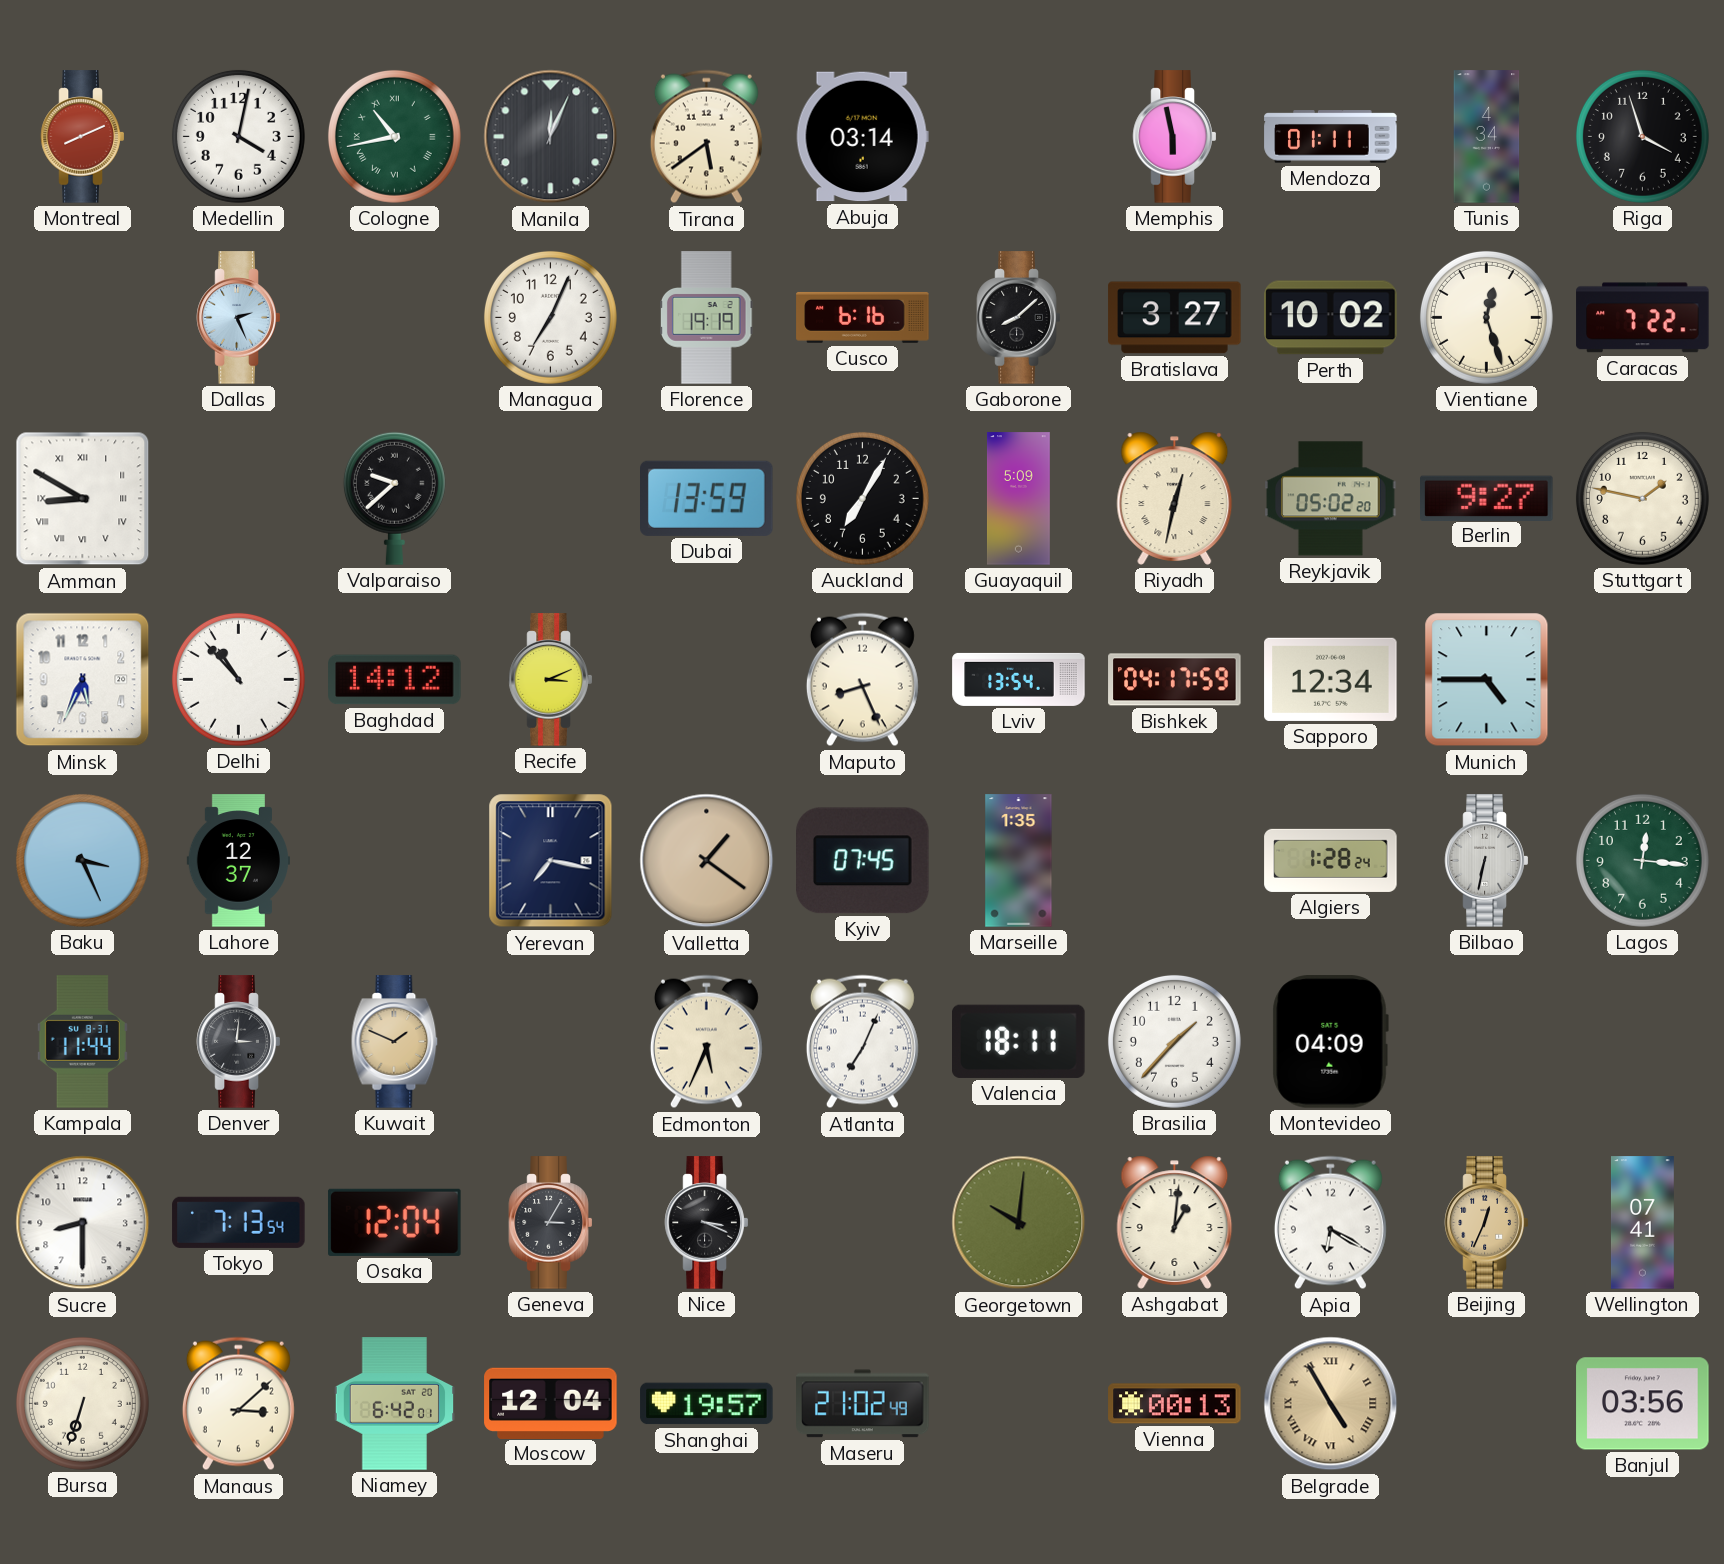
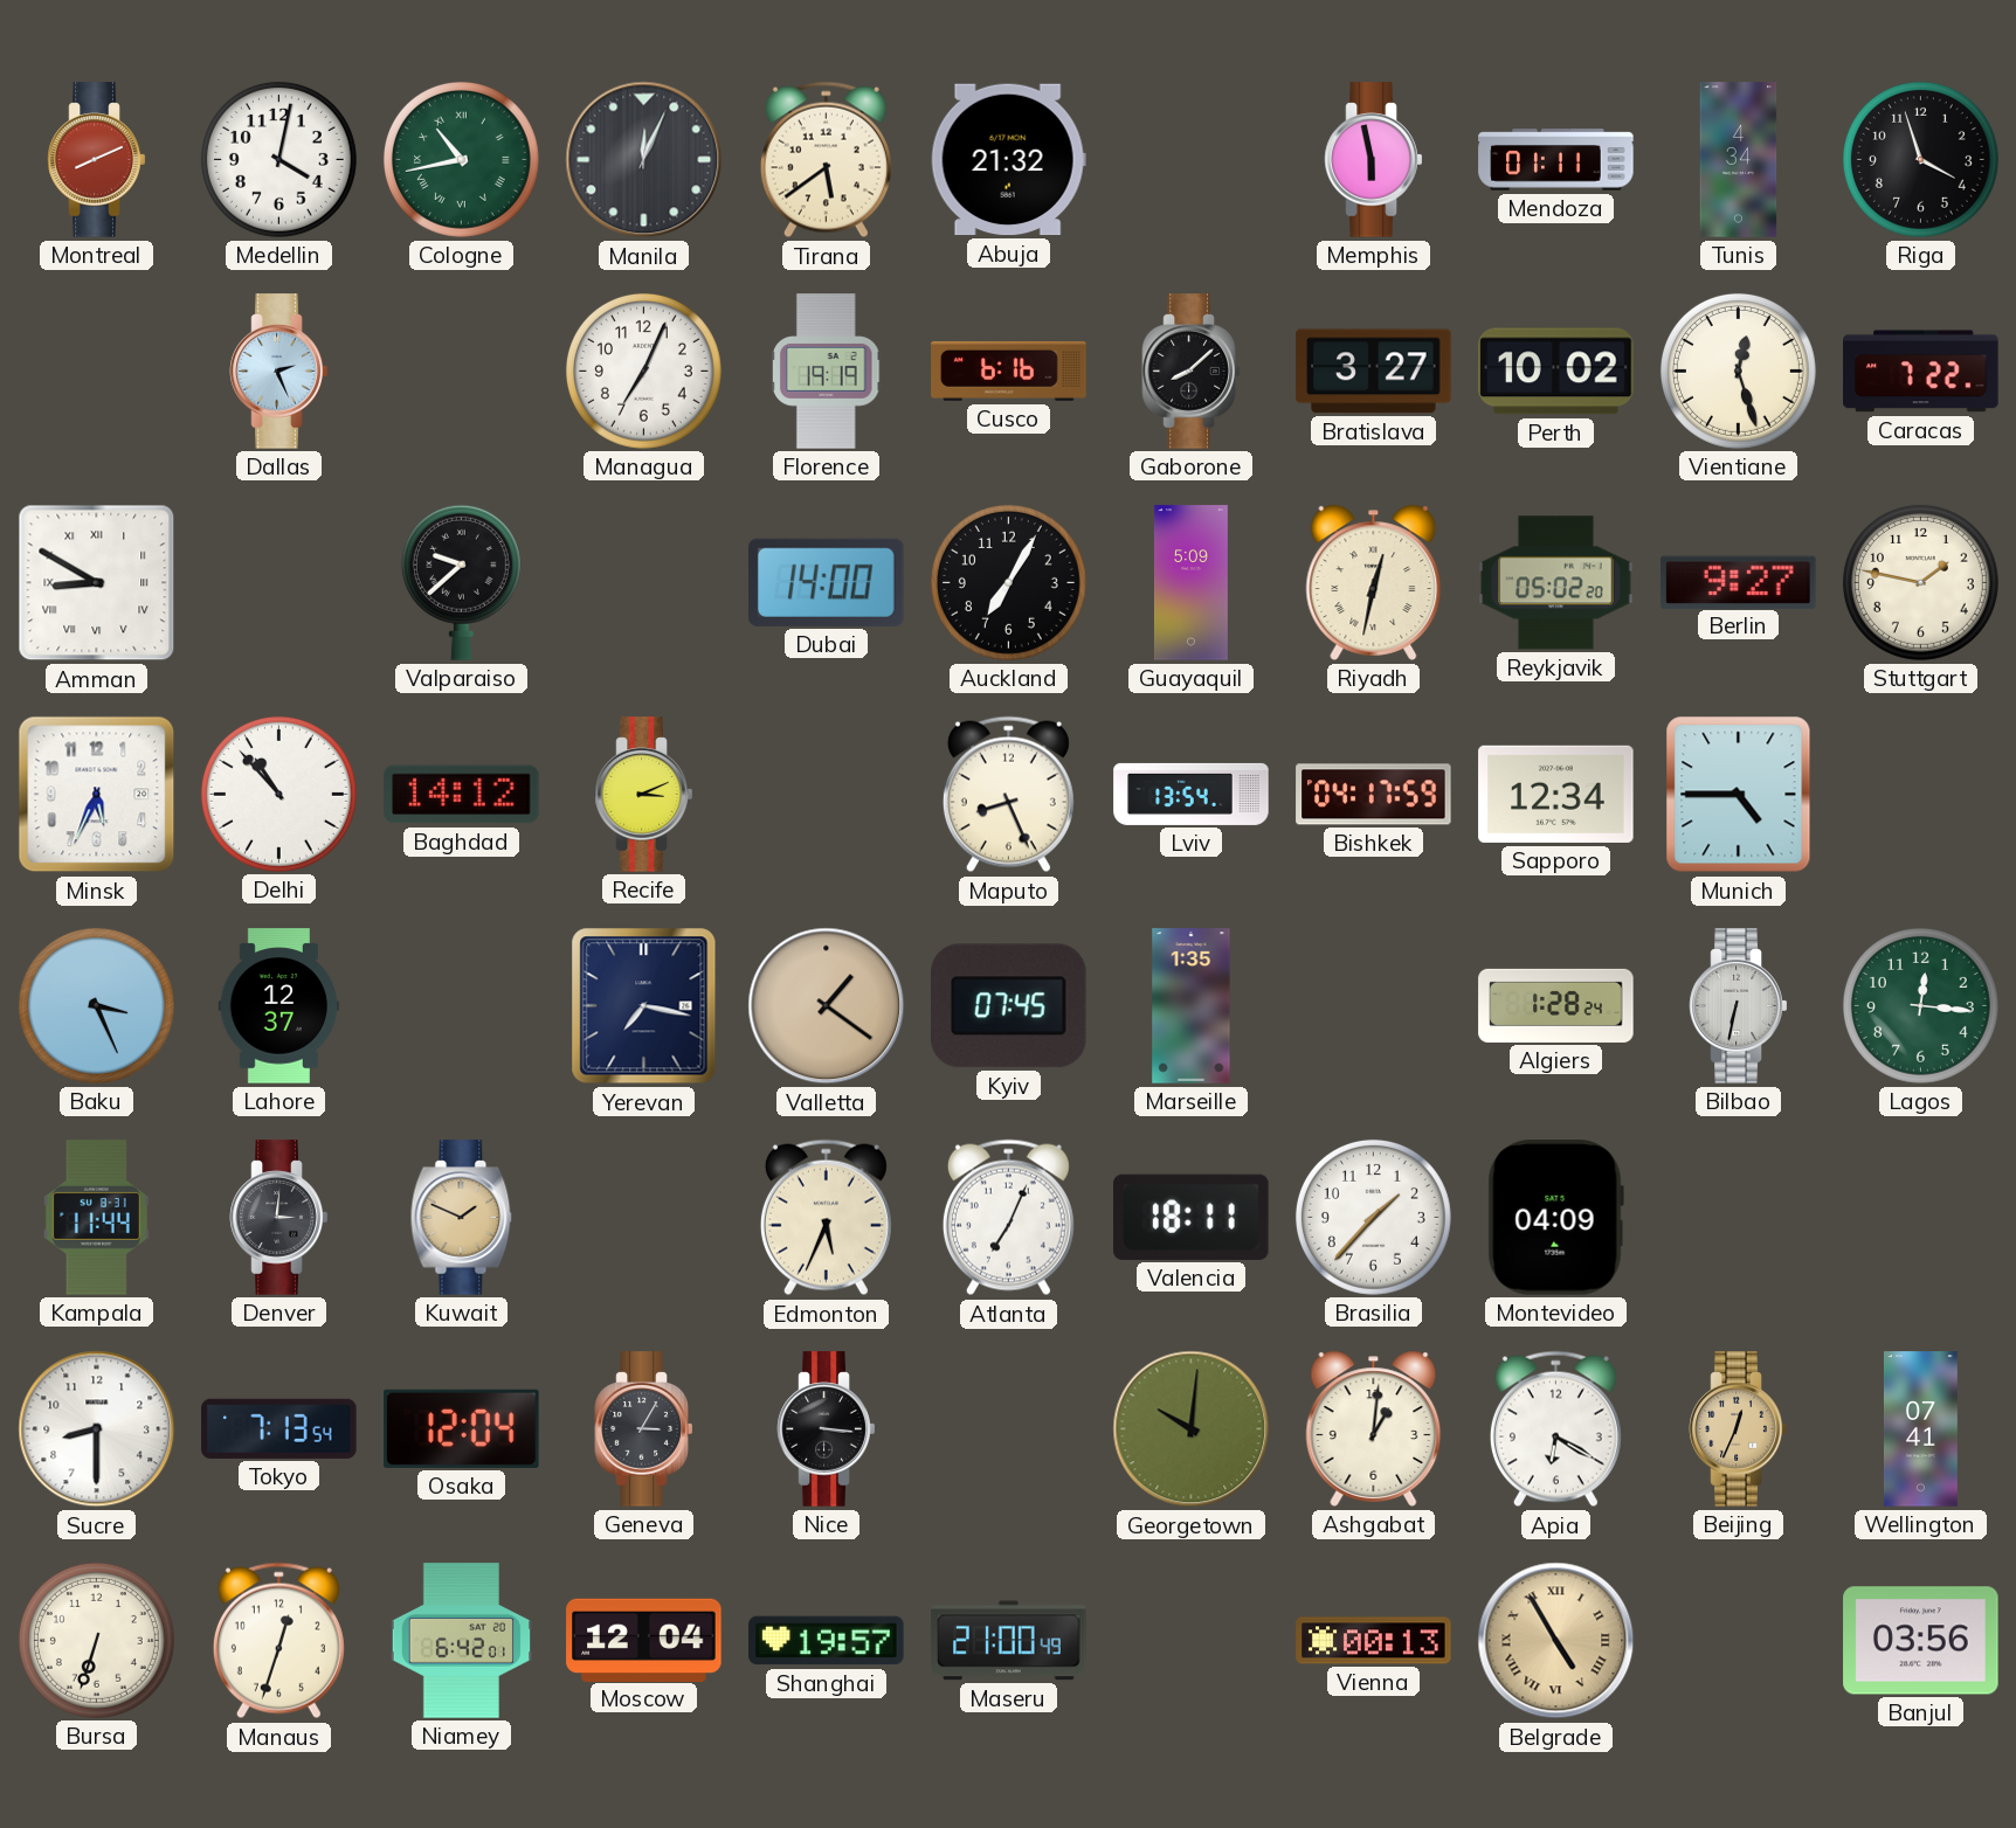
Abuja: 03:14 -> 21:32 (1008, 160)
Dubai: 13:59 -> 14:00 (827, 582)
Nice: 3:19 -> 3:16 (827, 1429)
Manaus: 3:08 -> 12:33 (278, 1641)
Maseru: 21:02 -> 21:00 (1009, 1641)
